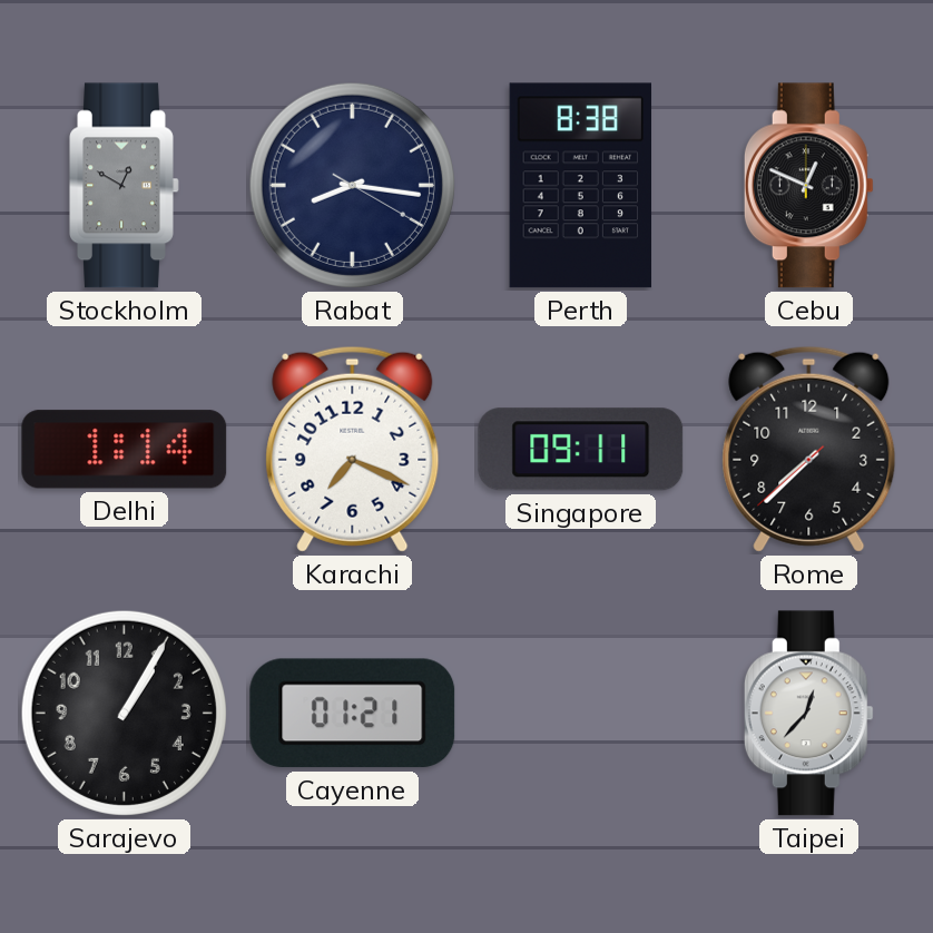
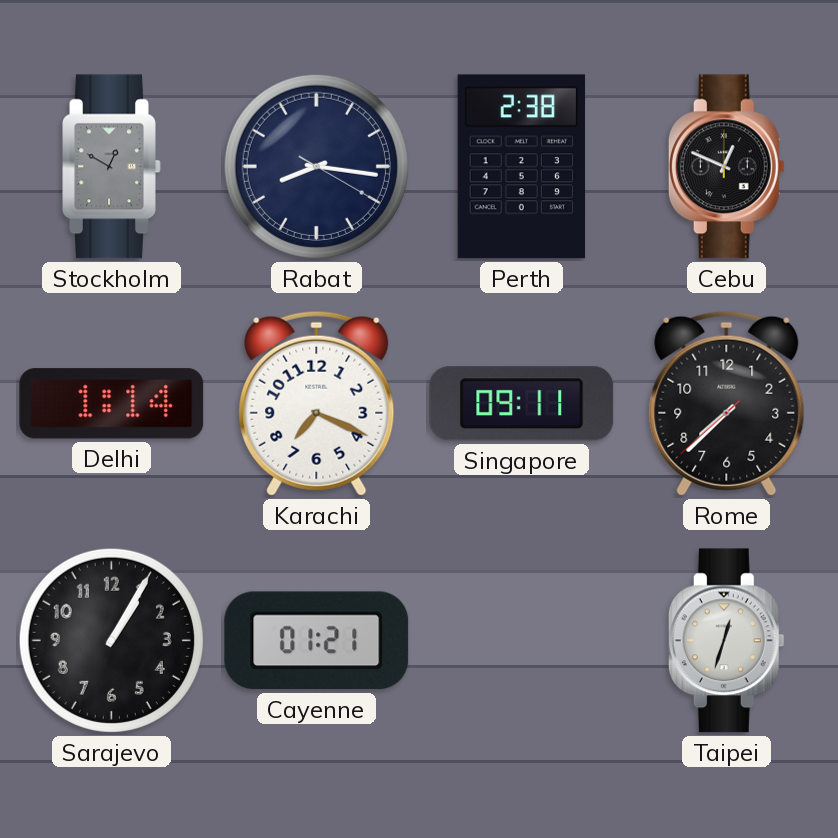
Perth: 8:38 -> 2:38 (521, 167)
Taipei: 12:37 -> 12:33 (726, 641)
